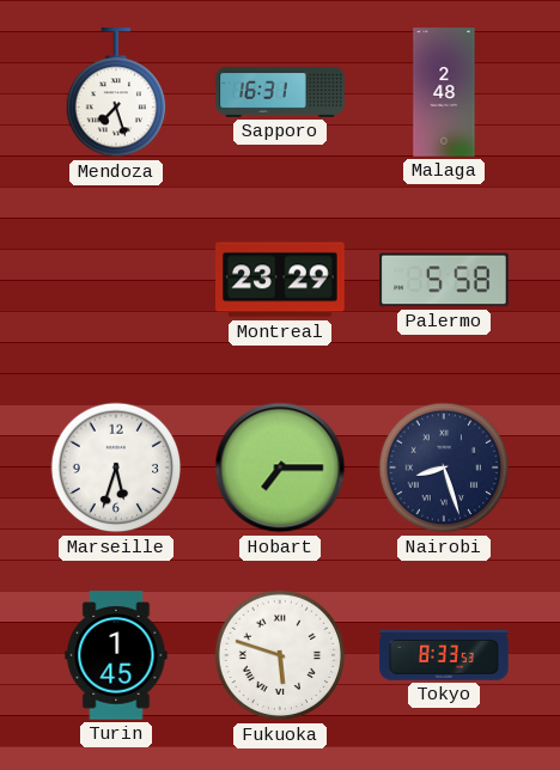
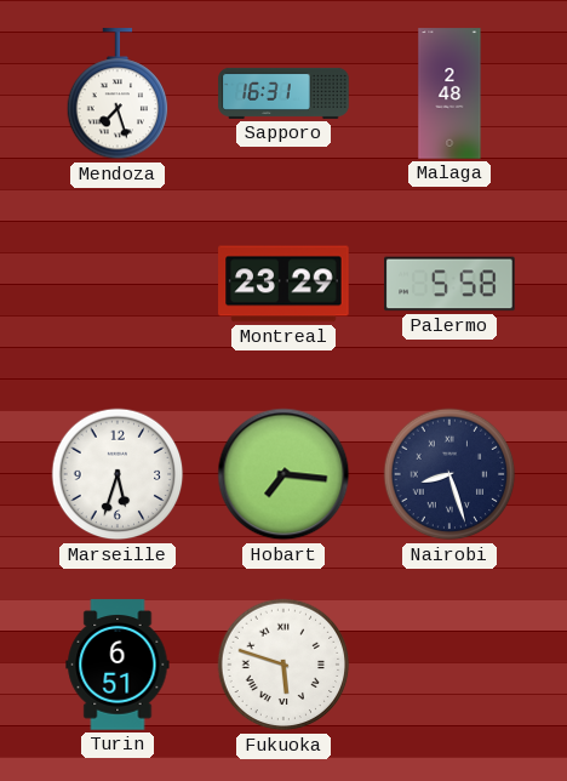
Hobart: 7:15 -> 7:16 (283, 474)
Turin: 1:45 -> 6:51 (118, 665)
Tokyo: 8:33 -> none (444, 655)
